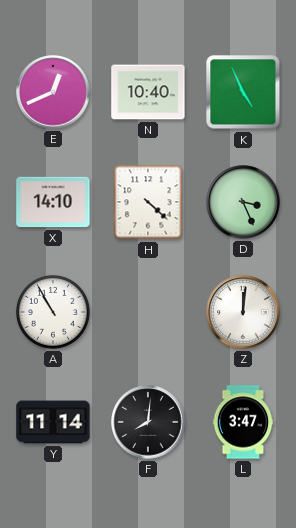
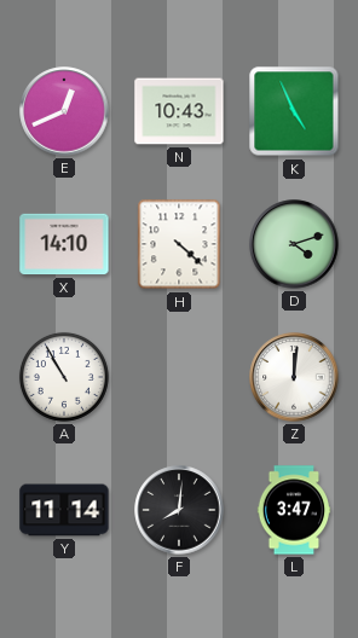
N: 10:40 -> 10:43 (179, 111)
D: 3:26 -> 4:12 (294, 244)
